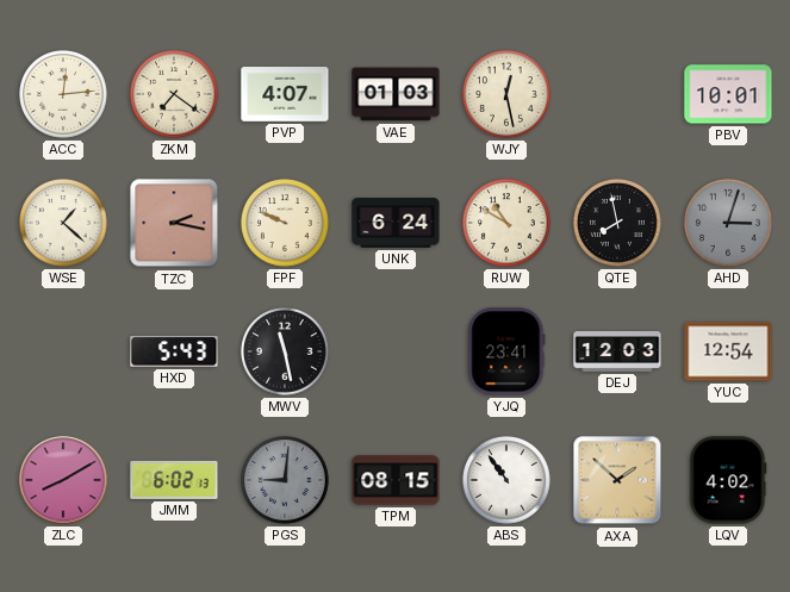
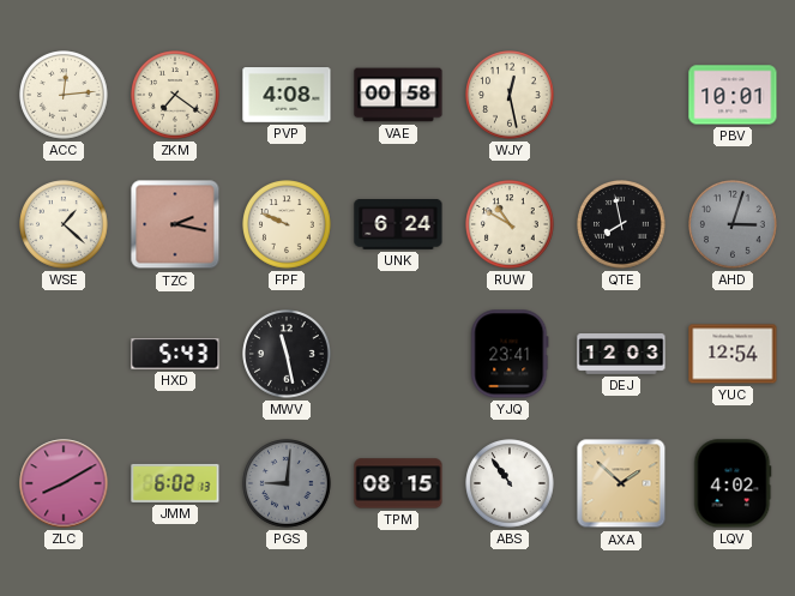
PVP: 4:07 -> 4:08 (287, 95)
VAE: 01:03 -> 00:58 (398, 95)
